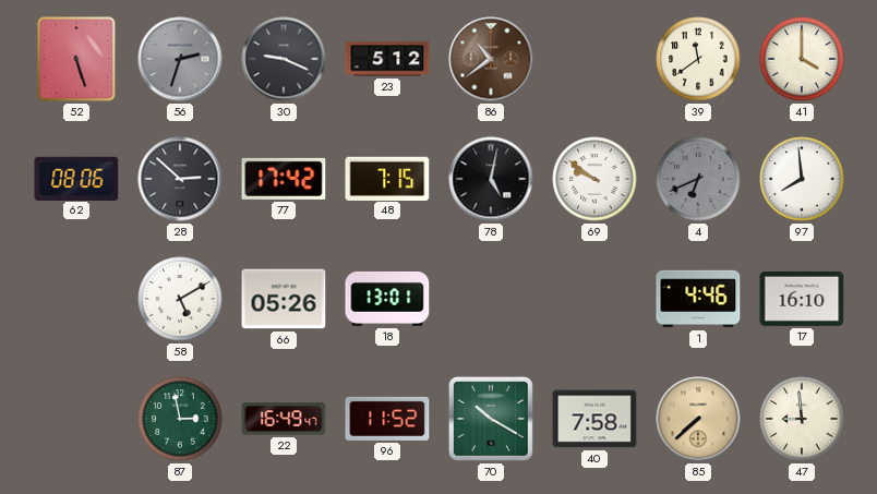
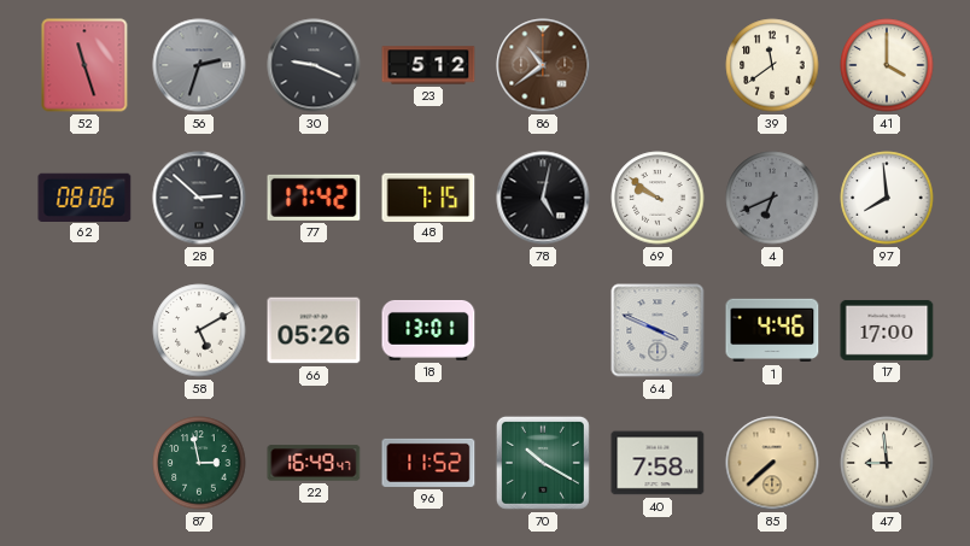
52: 5:27 -> 11:27 (84, 65)
64: none -> 3:49 (658, 330)
17: 16:10 -> 17:00 (887, 330)
